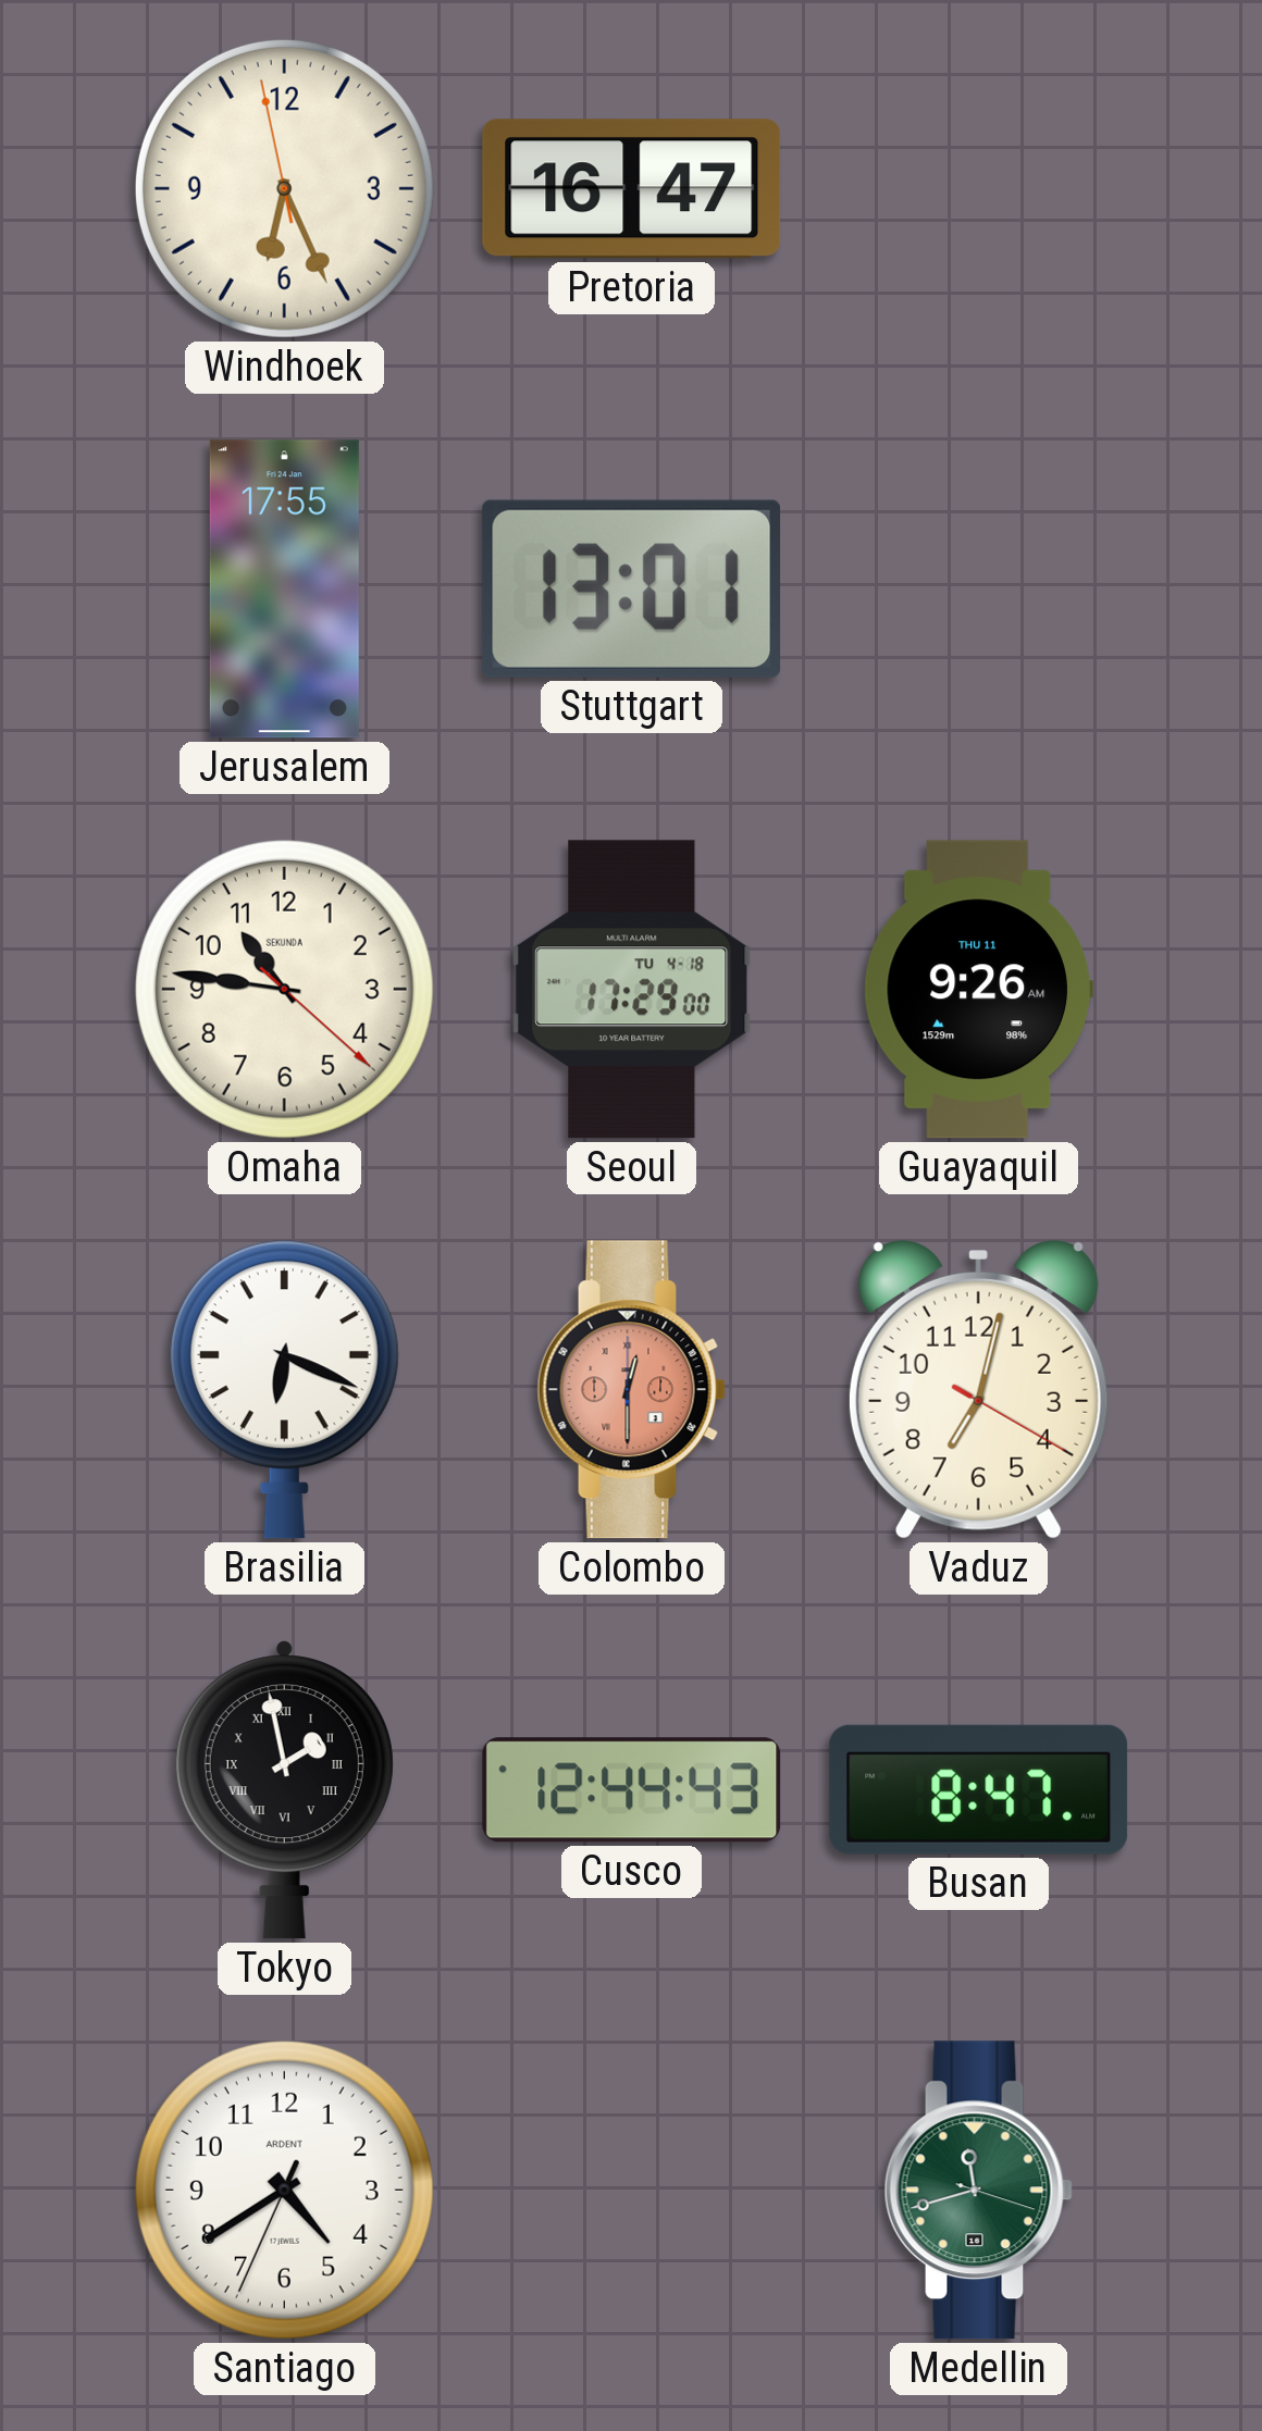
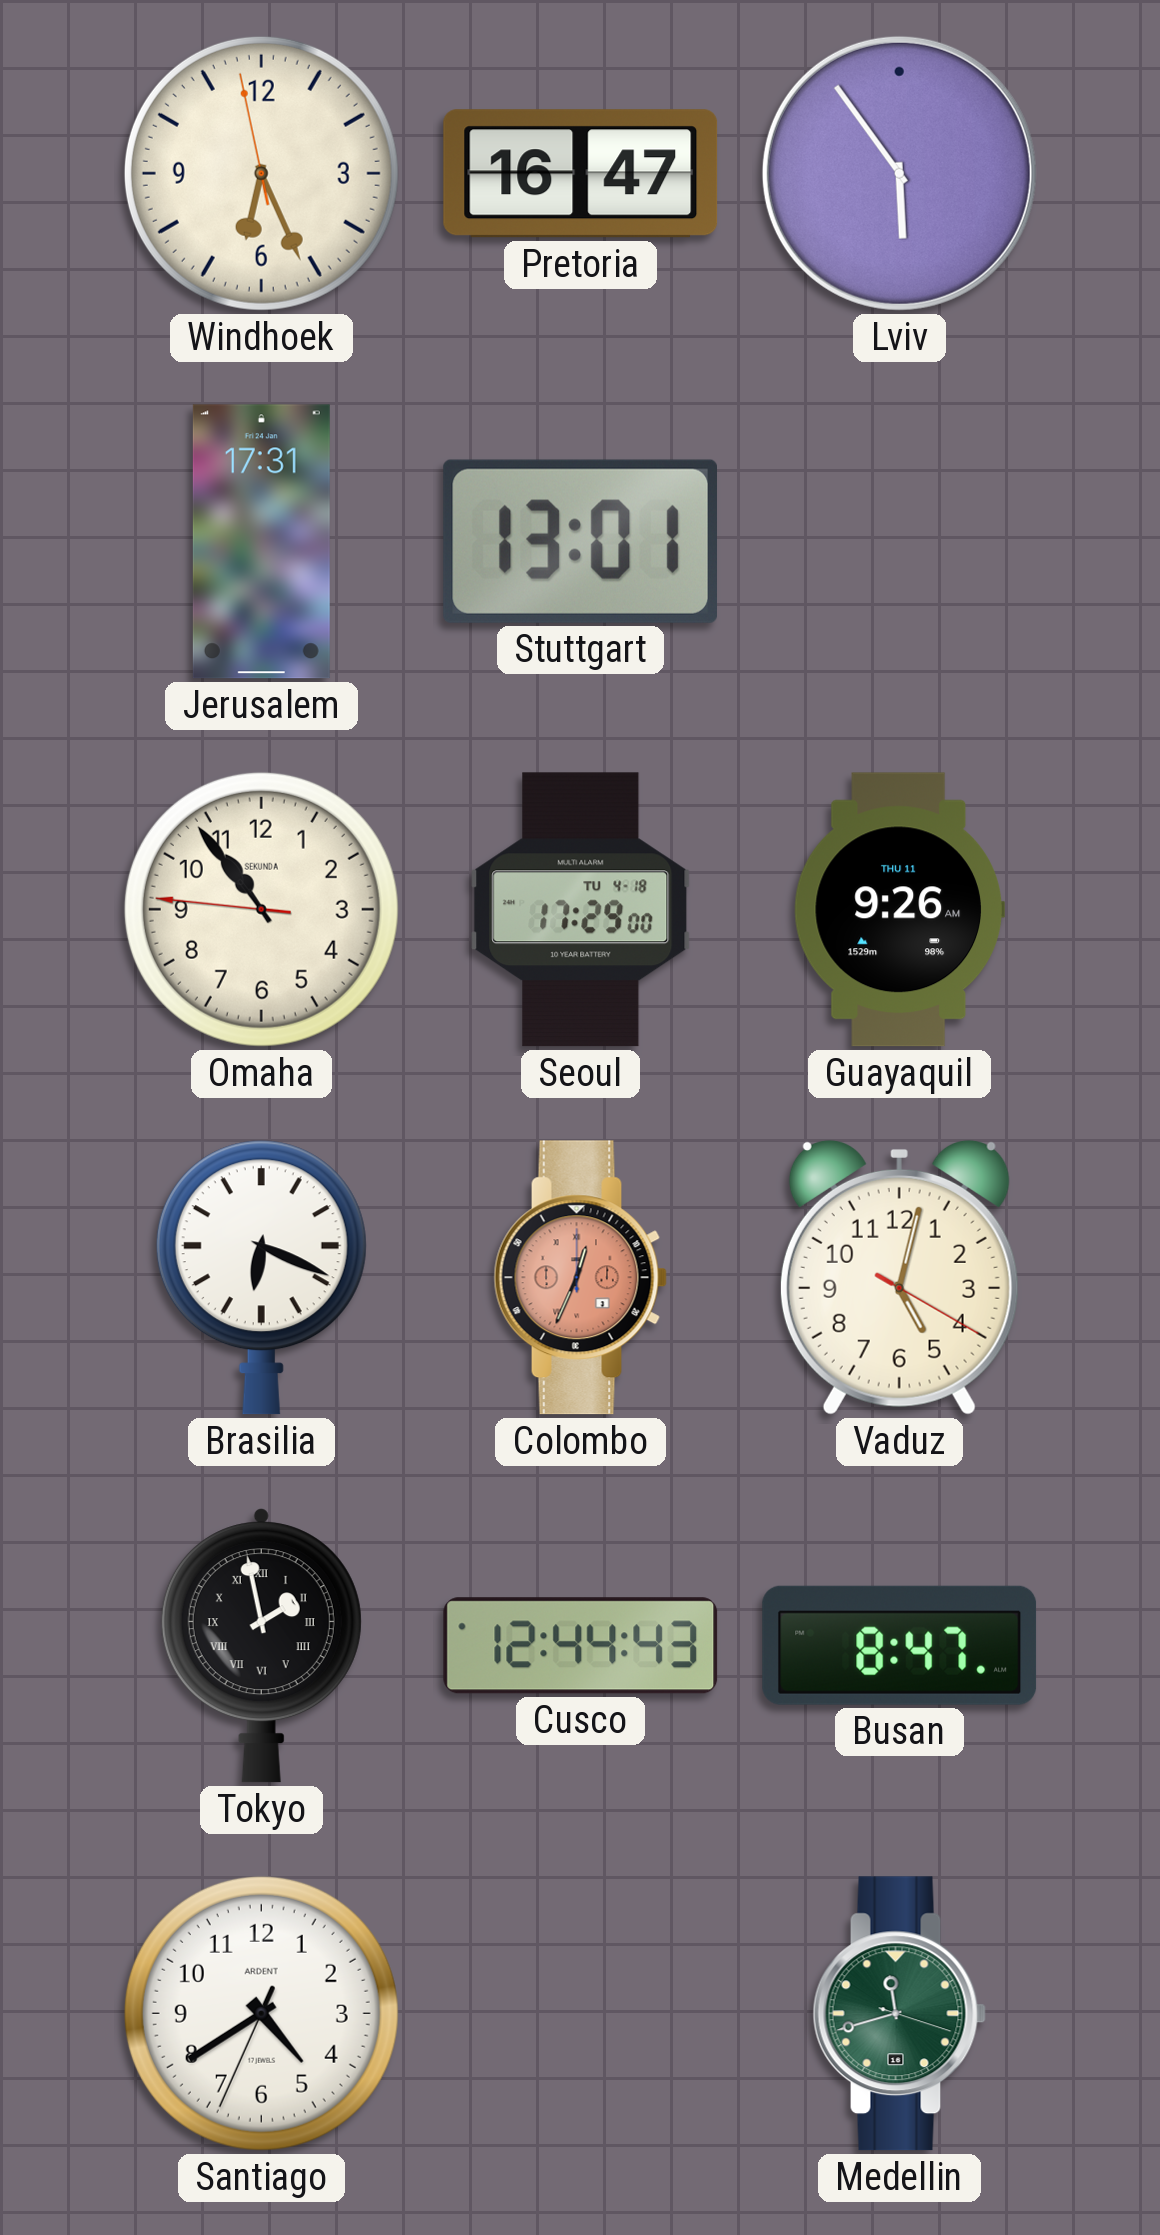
Lviv: none -> 5:54 (899, 173)
Jerusalem: 17:55 -> 17:31 (261, 542)
Omaha: 10:46 -> 10:53 (261, 909)
Colombo: 12:30 -> 12:34 (580, 1278)
Vaduz: 7:02 -> 5:02 (899, 1277)
